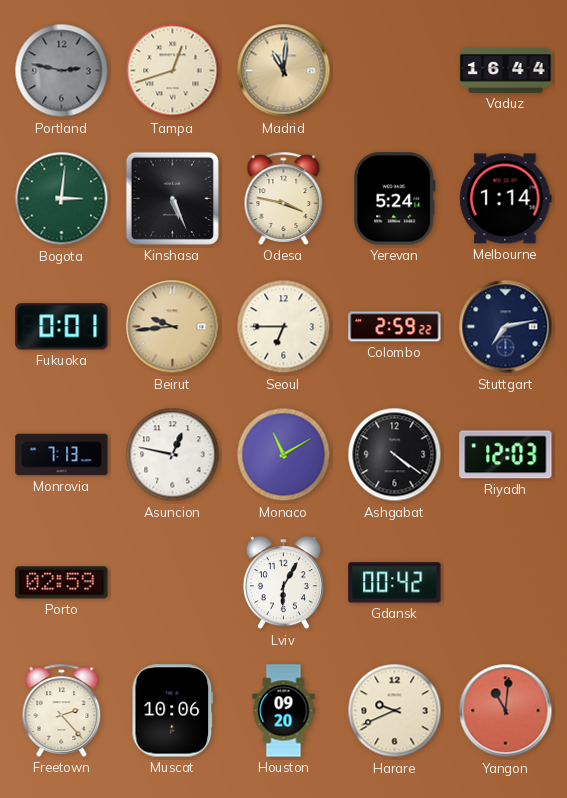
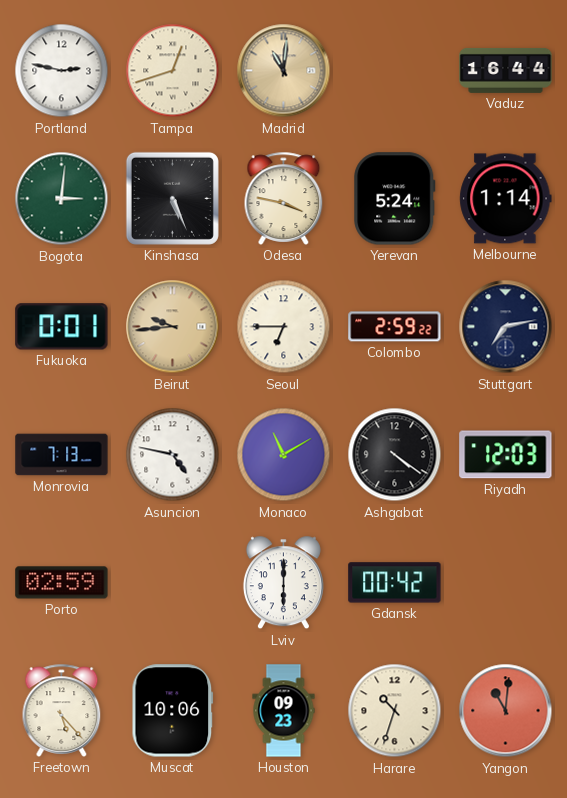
Portland dial: grey -> white (62, 71)
Asuncion: 12:47 -> 4:47 (173, 455)
Lviv: 6:05 -> 6:00 (283, 583)
Freetown: 2:23 -> 5:23 (62, 710)
Houston: 09:20 -> 09:23 (284, 711)
Harare: 9:41 -> 10:33 (395, 711)
